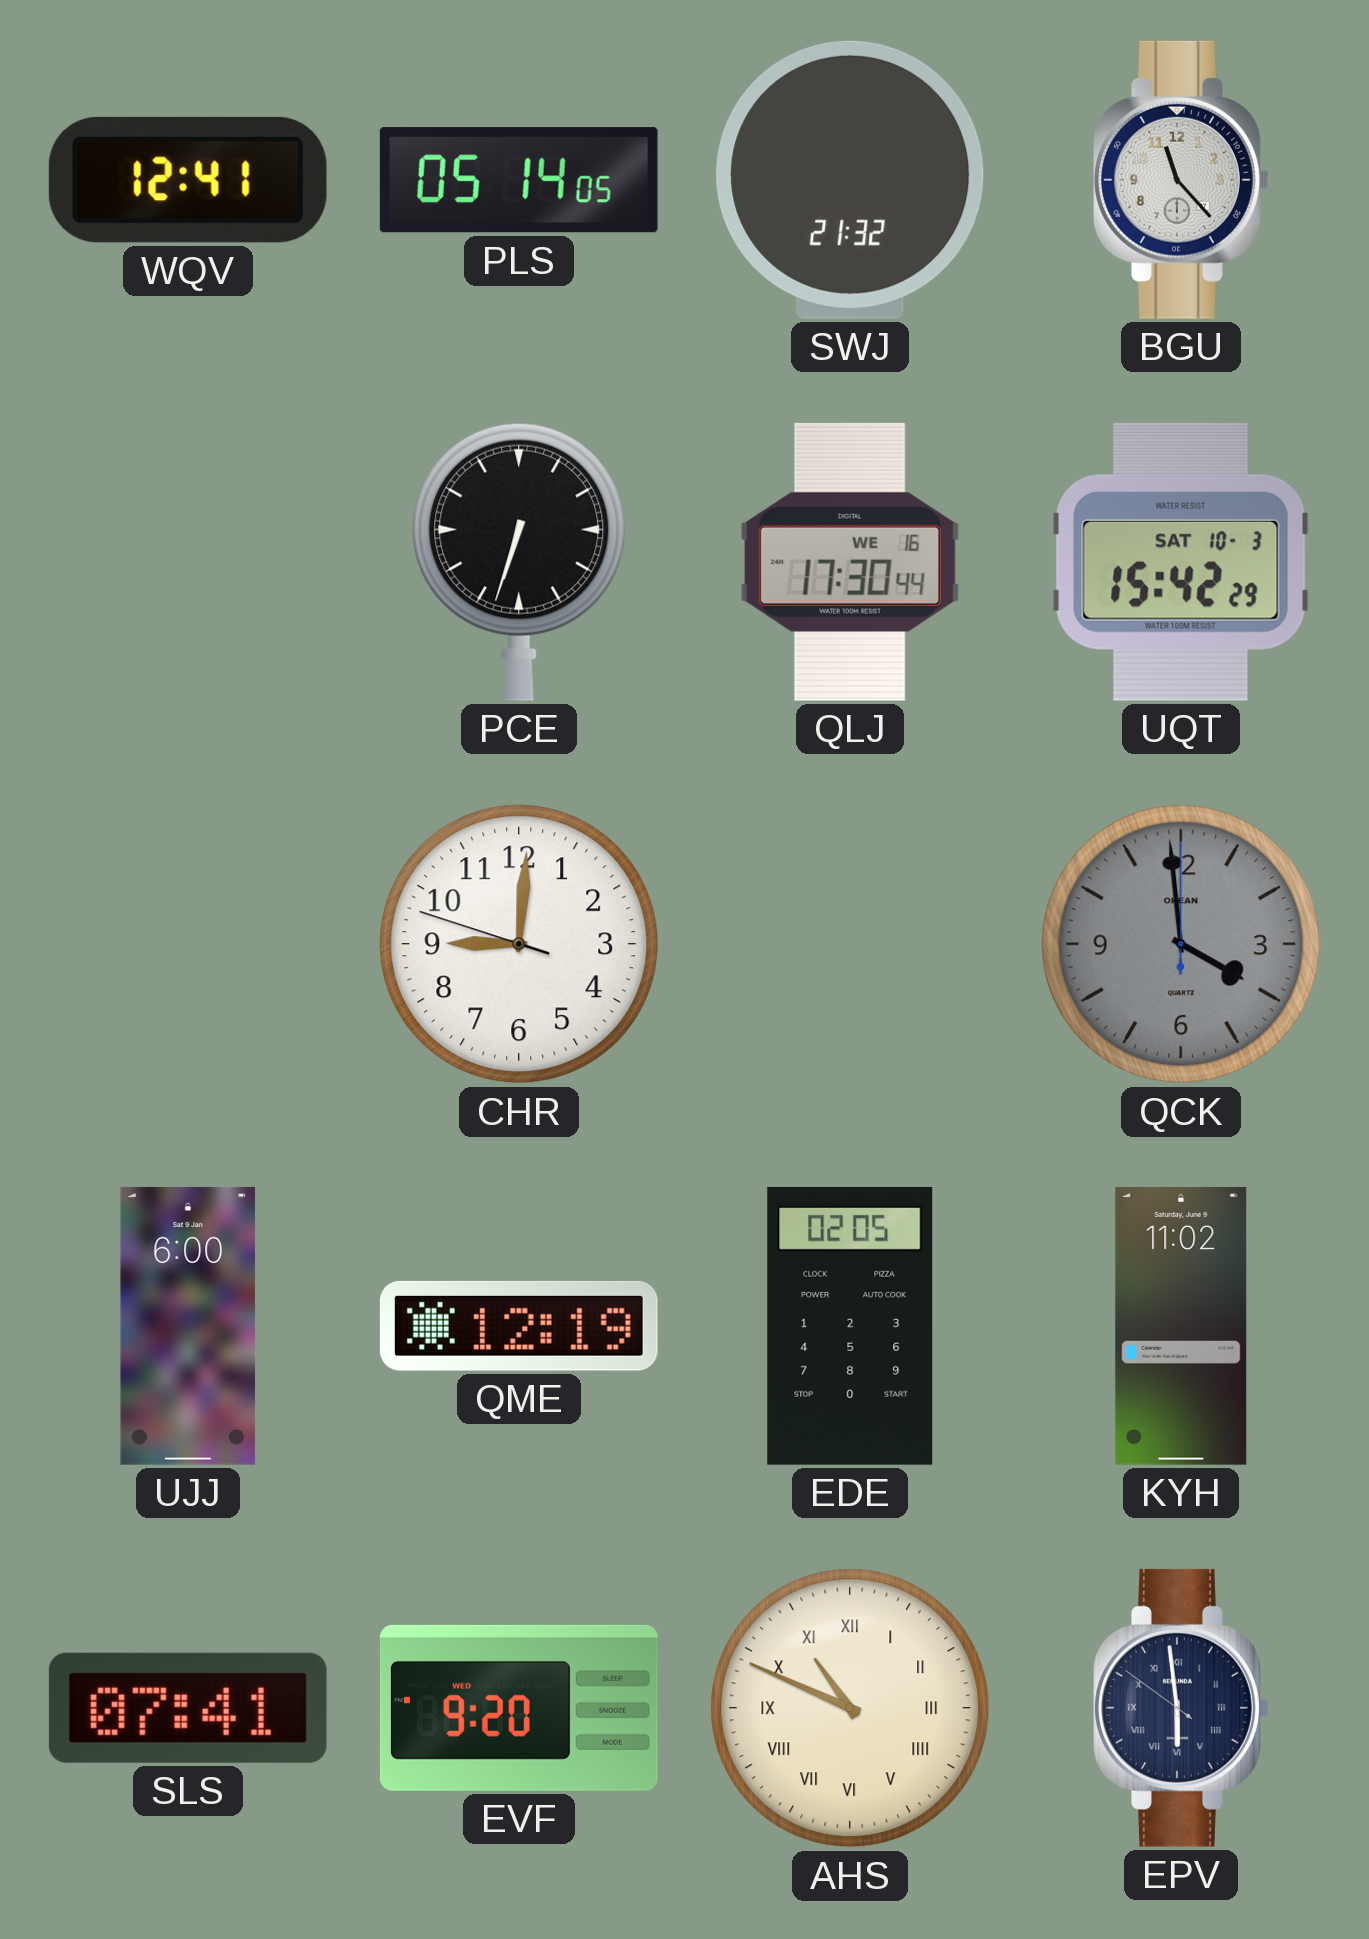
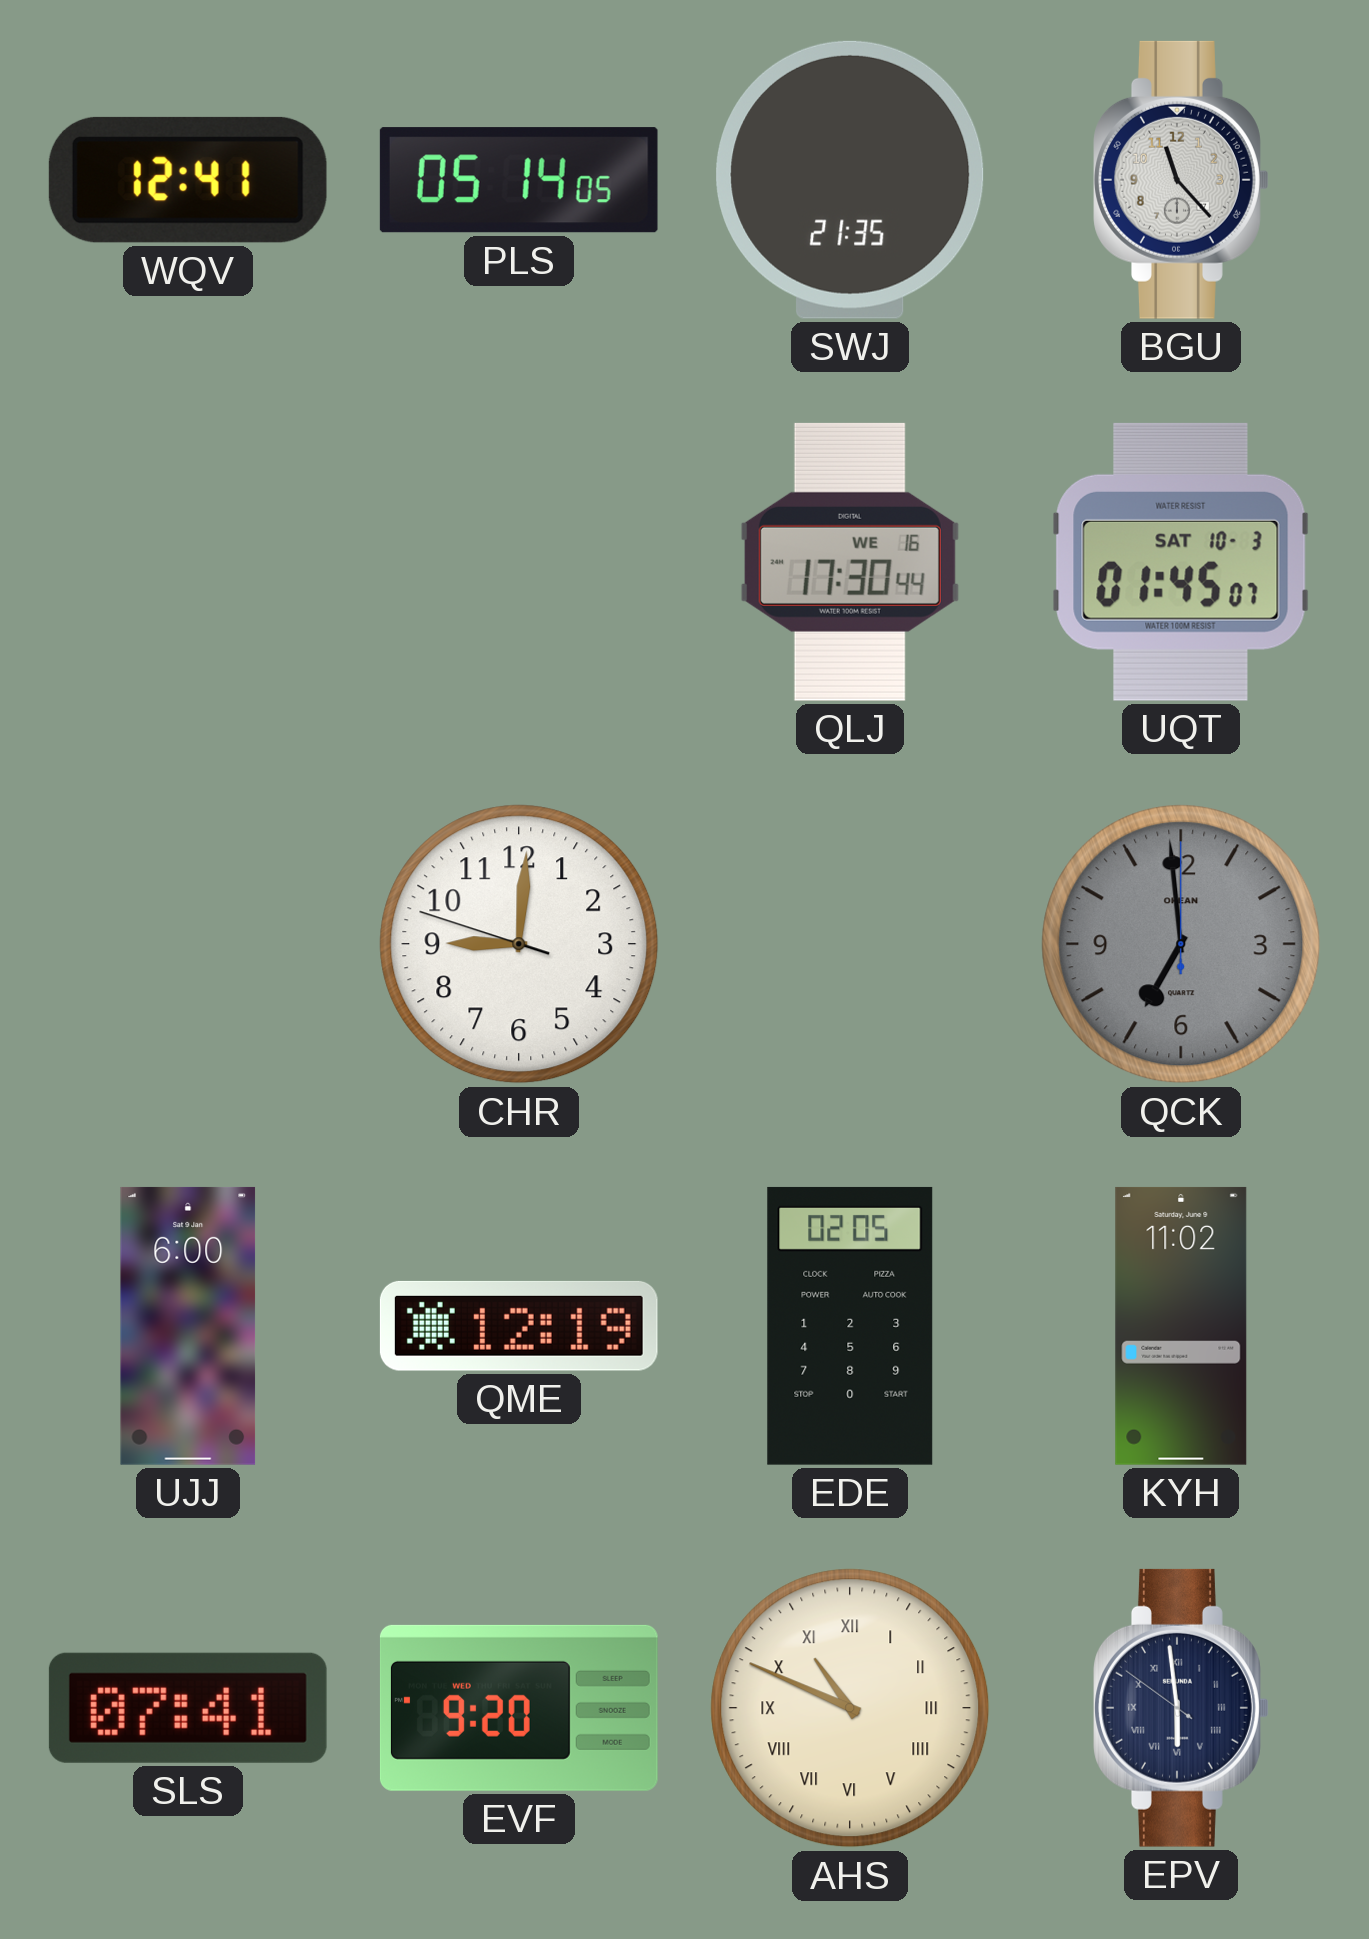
SWJ: 21:32 -> 21:35 (850, 180)
PCE: 6:33 -> none (519, 562)
UQT: 15:42 -> 01:45 (1181, 562)
QCK: 3:59 -> 6:59 (1181, 944)
